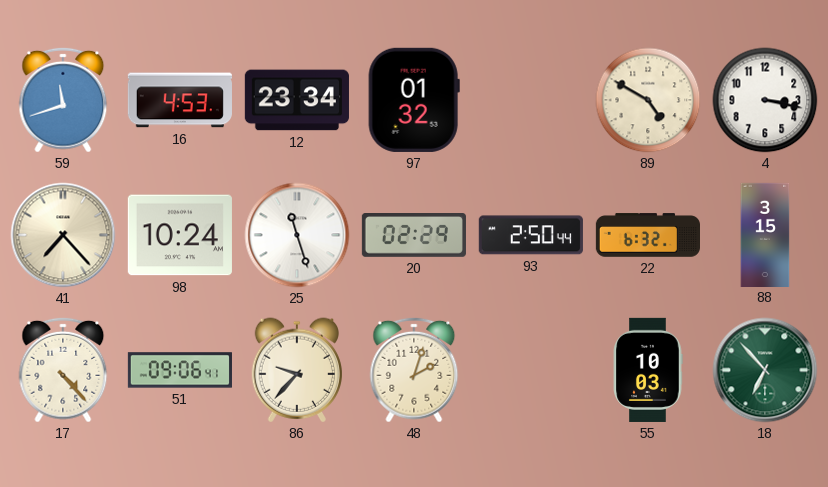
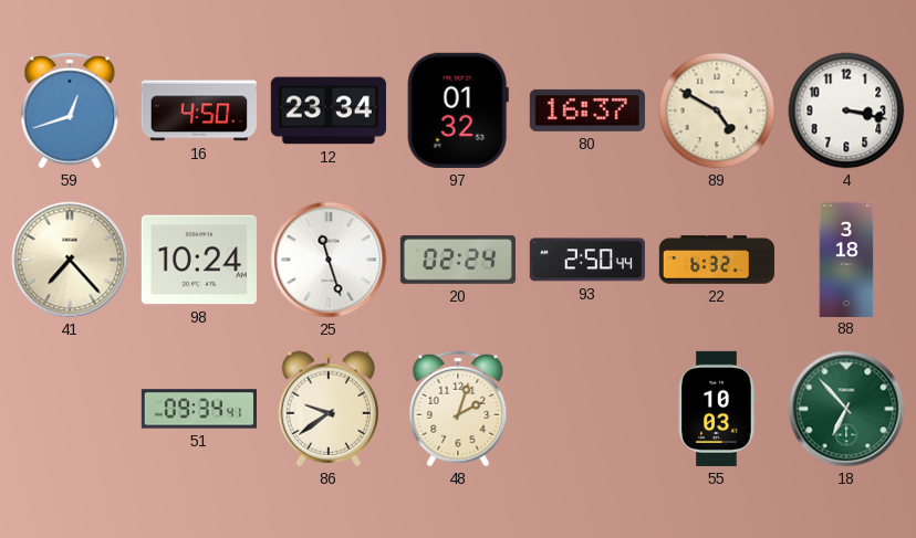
59: 11:42 -> 12:42 (70, 110)
16: 4:53 -> 4:50 (199, 110)
80: none -> 16:37 (587, 110)
20: 02:29 -> 02:24 (458, 261)
88: 3:15 -> 3:18 (846, 259)
17: 4:23 -> none (63, 370)
51: 09:06 -> 09:34 (199, 409)
86: 9:37 -> 9:39 (327, 409)
